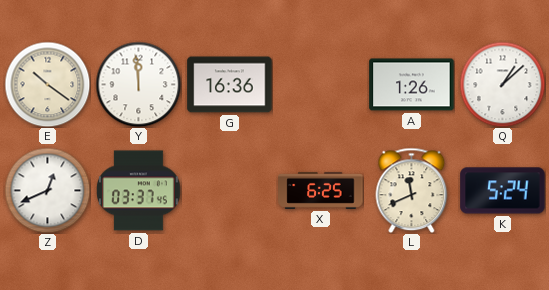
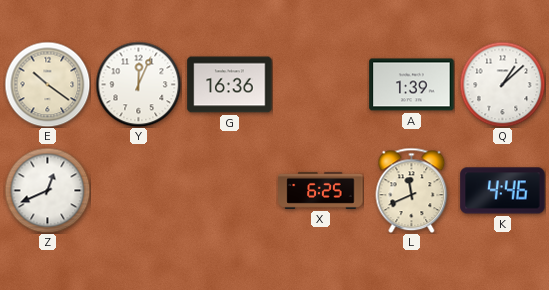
Y: 11:59 -> 12:04 (138, 84)
A: 1:26 -> 1:39 (412, 85)
D: 03:37 -> none (139, 191)
K: 5:24 -> 4:46 (503, 191)
